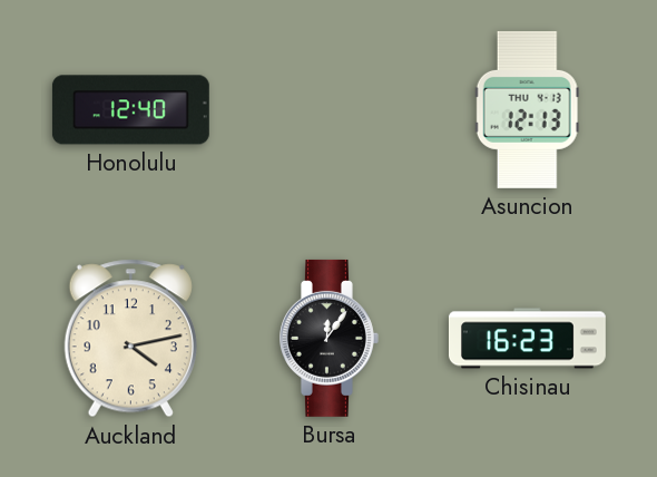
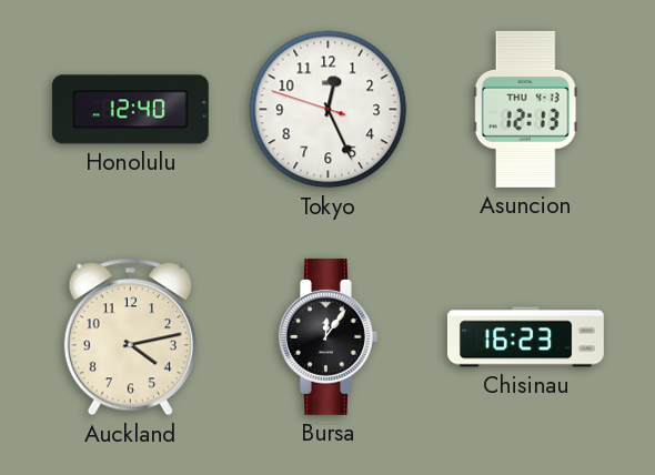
Tokyo: none -> 12:25 (329, 110)
